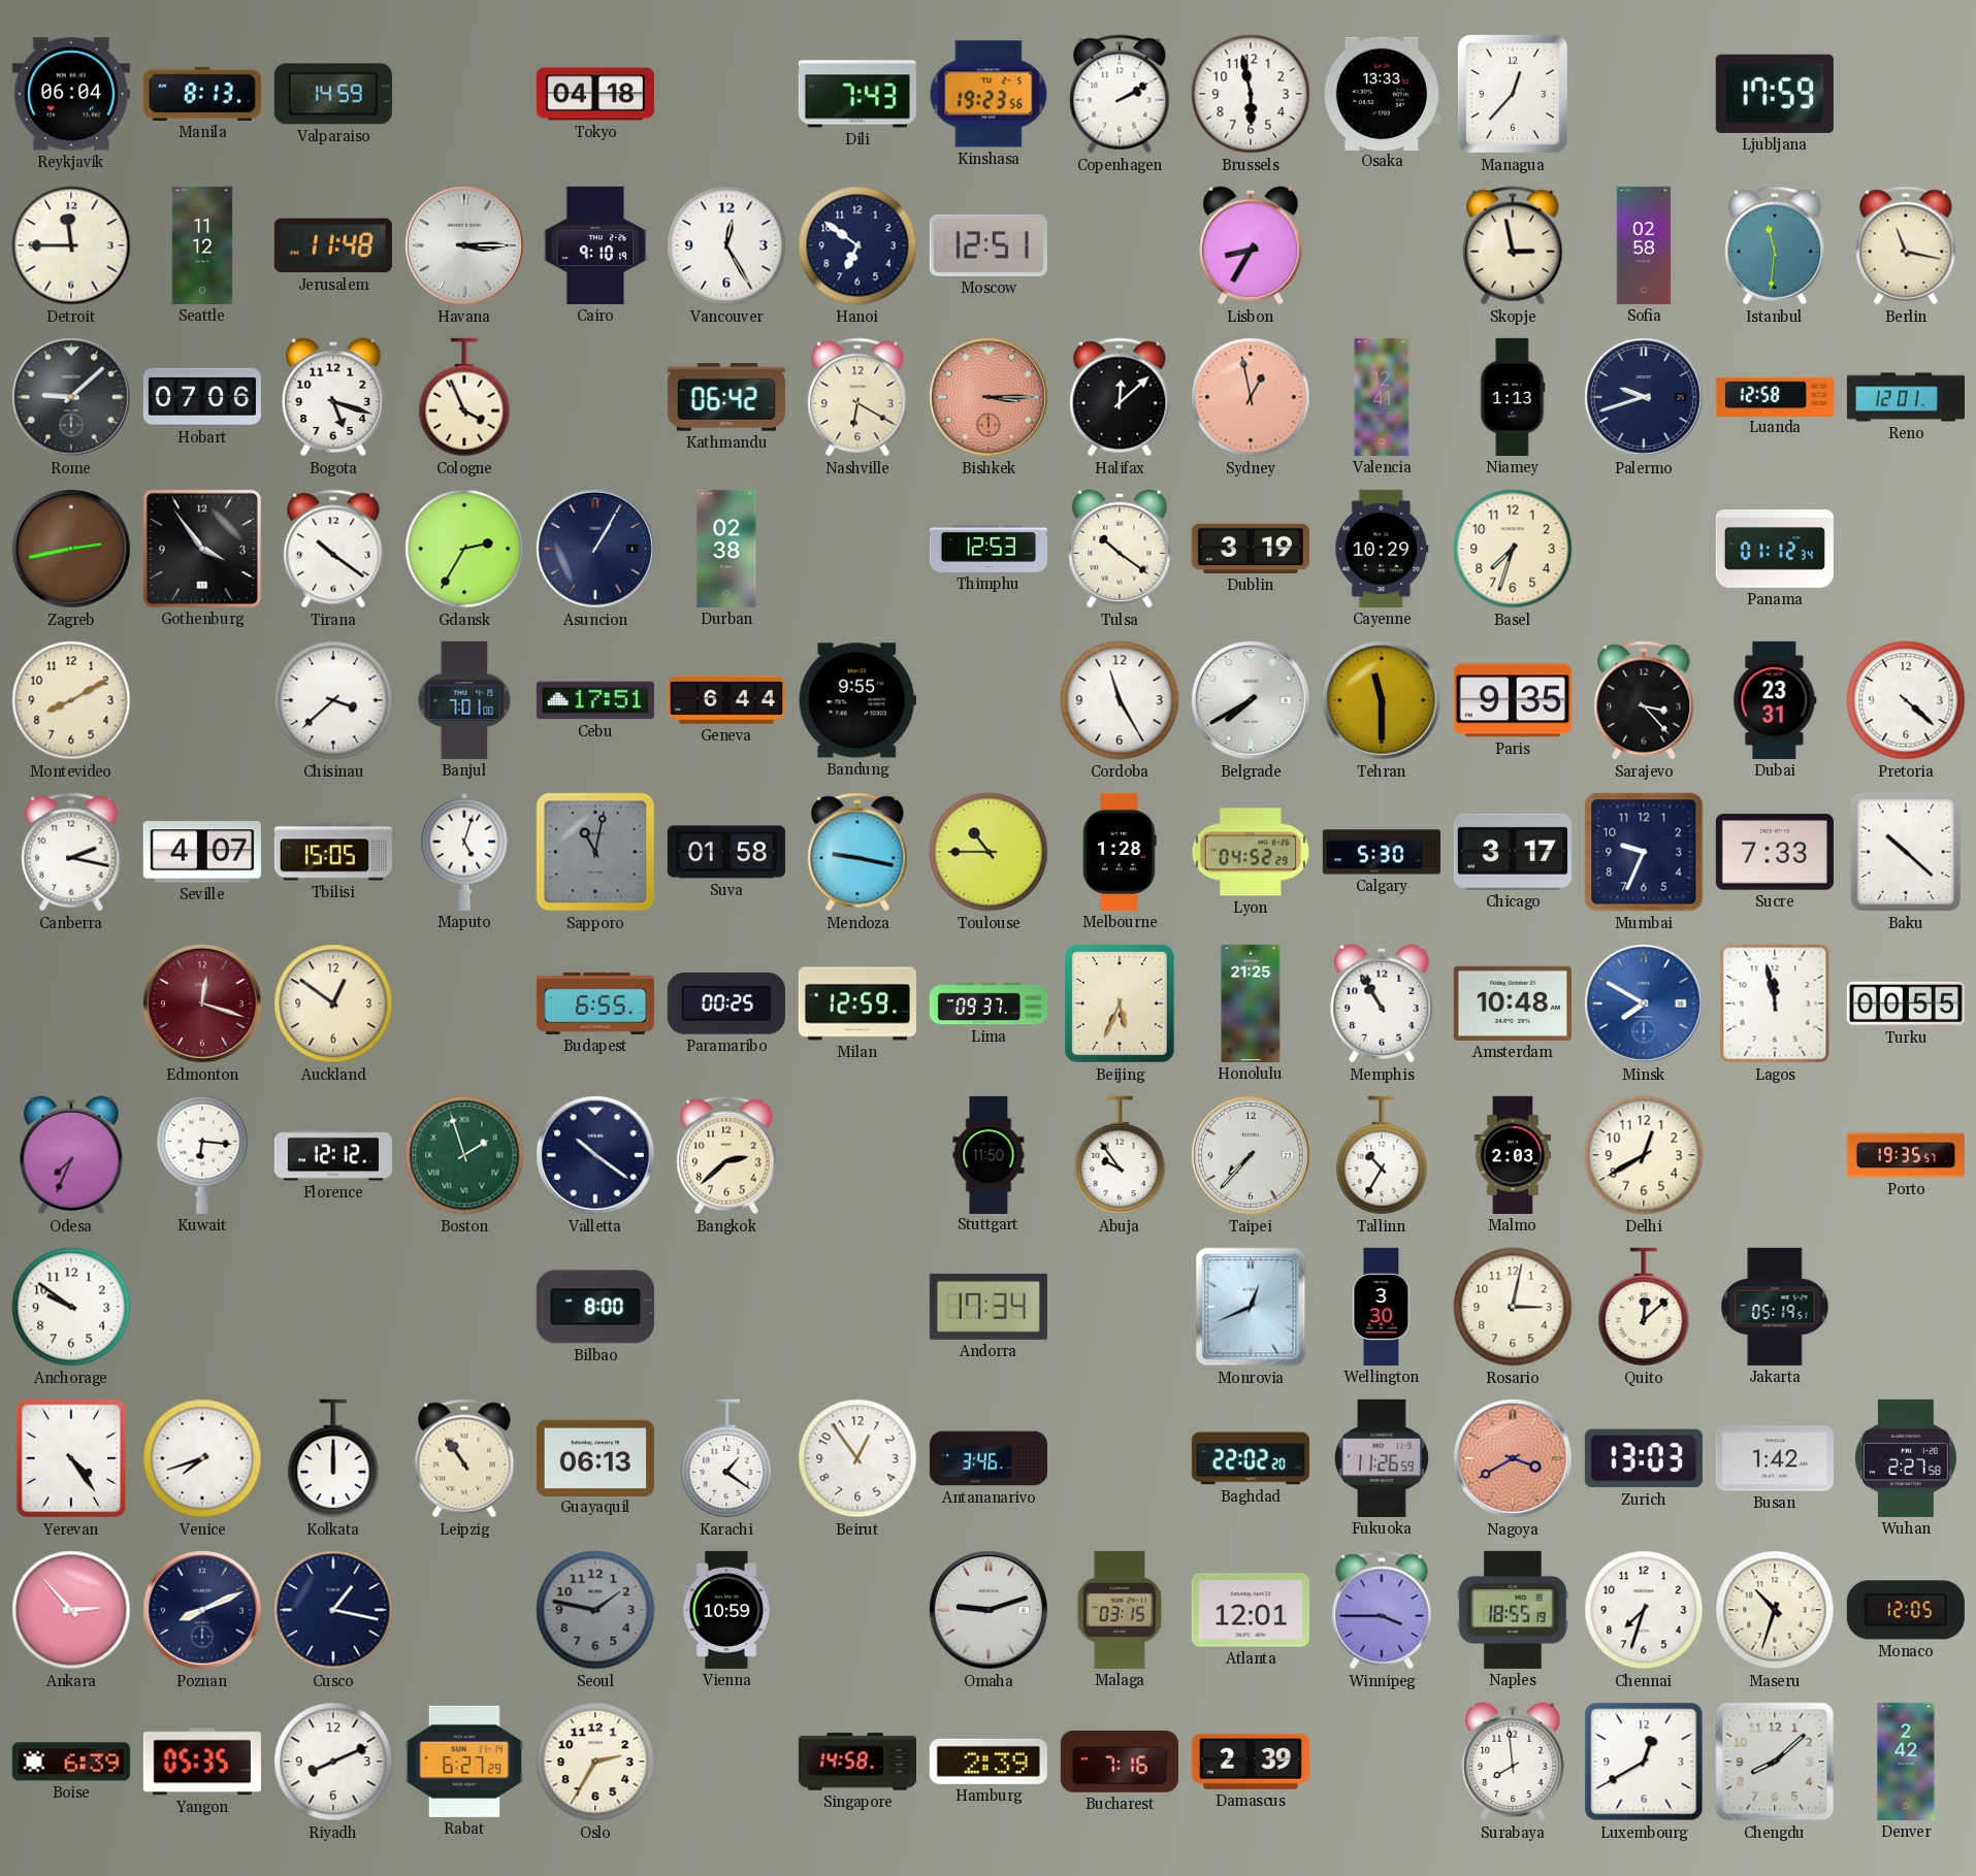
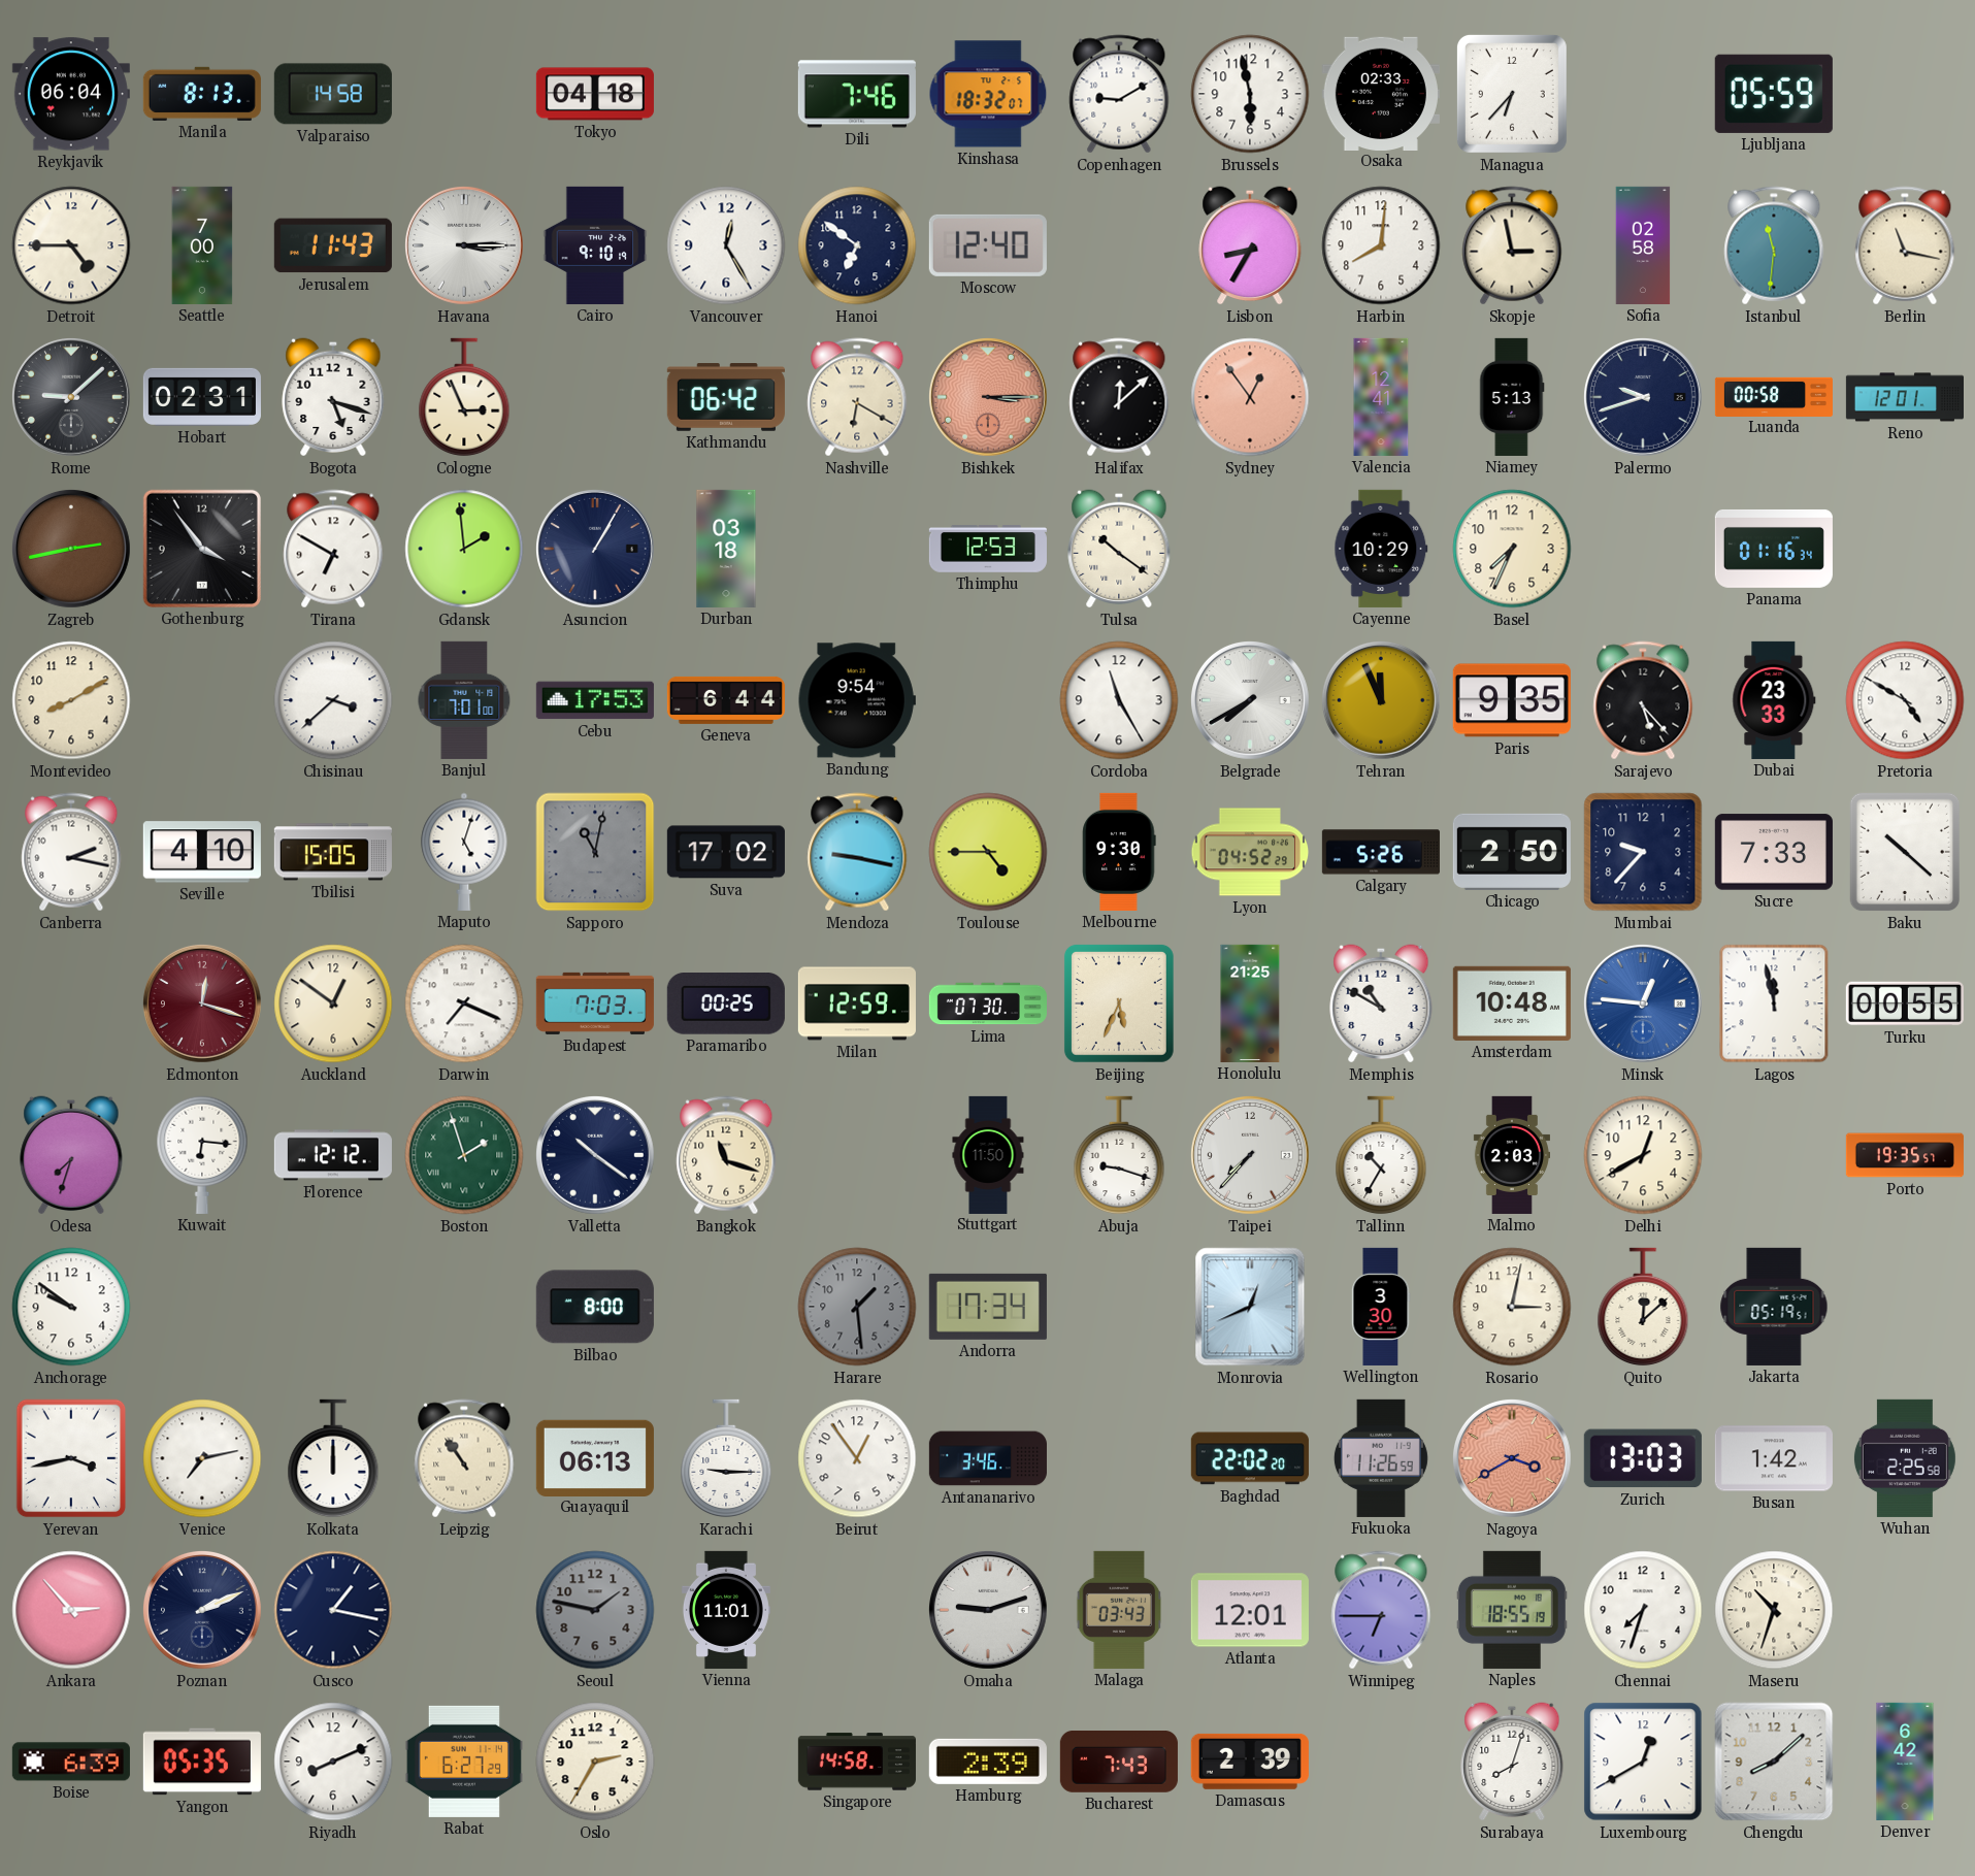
Valparaiso: 14:59 -> 14:58 (333, 94)
Dili: 7:43 -> 7:46 (857, 94)
Kinshasa: 19:23 -> 18:32 (988, 94)
Copenhagen: 2:10 -> 9:10 (1119, 94)
Osaka: 13:33 -> 02:33 (1381, 93)
Managua: 12:37 -> 6:37 (1512, 94)
Ljubljana: 17:59 -> 05:59 (1774, 94)
Detroit: 11:45 -> 4:45 (71, 245)
Seattle: 11:12 -> 7:00 (202, 245)
Jerusalem: 11:48 -> 11:43 (333, 245)
Moscow: 12:51 -> 12:40 (988, 245)
Harbin: none -> 8:01 (1381, 245)
Hobart: 07:06 -> 02:31 (202, 397)
Cologne: 3:56 -> 2:56 (464, 397)
Sydney: 12:58 -> 12:54 (1250, 397)
Niamey: 1:13 -> 5:13 (1512, 397)
Luanda: 12:58 -> 00:58 (1773, 396)
Tirana: 10:21 -> 6:50 (333, 549)
Gdansk: 2:35 -> 1:59 (464, 549)
Durban: 02:38 -> 03:18 (726, 549)
Dublin: 3:19 -> none (1251, 549)
Basel: 7:33 -> 7:34 (1512, 549)
Panama: 01:12 -> 01:16 (1774, 549)
Cebu: 17:51 -> 17:53 (595, 700)
Bandung: 9:55 -> 9:54 (857, 700)
Tehran: 11:30 -> 11:56 (1381, 700)
Sarajevo: 3:23 -> 5:23 (1643, 700)
Dubai: 23:31 -> 23:33 (1774, 700)
Pretoria: 4:22 -> 4:50 (1905, 700)
Seville: 4:07 -> 4:10 (202, 852)
Suva: 01:58 -> 17:02 (726, 852)
Toulouse: 10:45 -> 4:45 (988, 852)
Melbourne: 1:28 -> 9:30 (1119, 852)
Calgary: 5:30 -> 5:26 (1381, 852)
Chicago: 3:17 -> 2:50 (1512, 852)
Mumbai: 9:34 -> 9:37 (1643, 852)
Darwin: none -> 7:19 (464, 1003)
Budapest: 6:55 -> 7:03 (595, 1003)
Lima: 09:37 -> 07:30 (988, 1003)
Memphis: 10:55 -> 10:50 (1381, 1003)
Minsk: 7:50 -> 12:46 (1643, 1003)
Odesa: 7:34 -> 7:33 (71, 1155)
Bangkok: 2:38 -> 11:18 (726, 1155)
Abuja: 9:54 -> 9:18 (1119, 1155)
Harare: none -> 1:29 (857, 1307)
Yerevan: 4:24 -> 3:43 (71, 1458)
Venice: 7:42 -> 7:13 (202, 1458)
Karachi: 1:21 -> 9:15 (726, 1458)
Wuhan: 2:27 -> 2:25 (1905, 1458)
Poznan: 8:11 -> 2:11 (202, 1610)
Vienna: 10:59 -> 11:01 (726, 1610)
Malaga: 03:15 -> 03:43 (1119, 1610)
Winnipeg: 3:45 -> 6:45 (1381, 1610)
Monaco: 12:05 -> none (1906, 1610)
Bucharest: 7:16 -> 7:43 (1119, 1763)
Surabaya: 7:59 -> 8:03 (1512, 1762)
Denver: 2:42 -> 6:42 (1905, 1762)
